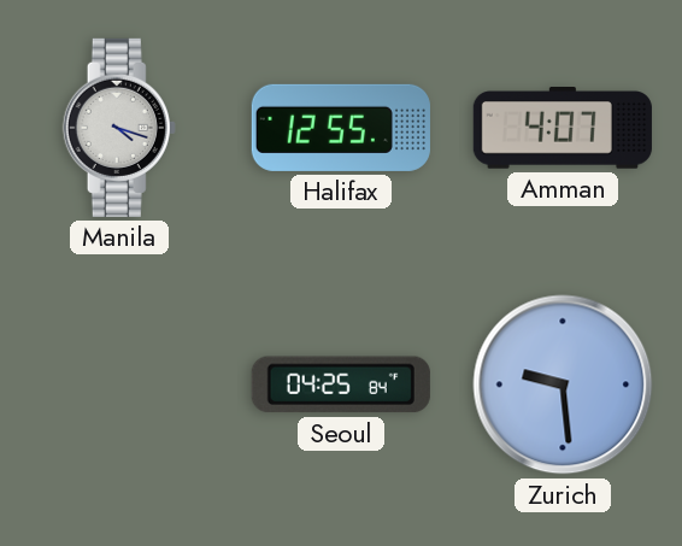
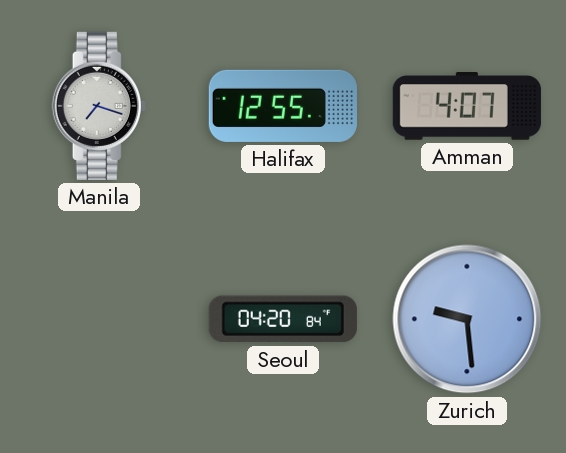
Manila: 4:18 -> 7:18 (99, 106)
Seoul: 04:25 -> 04:20 (283, 319)
